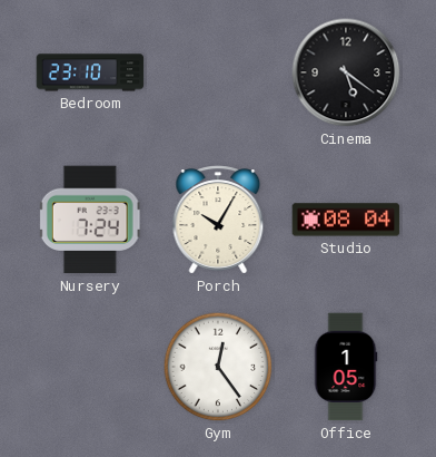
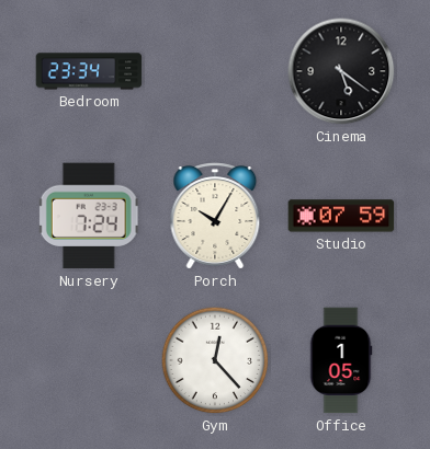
Bedroom: 23:10 -> 23:34 (89, 71)
Studio: 08:04 -> 07:59 (341, 216)
Gym: 12:24 -> 12:23 (215, 360)
